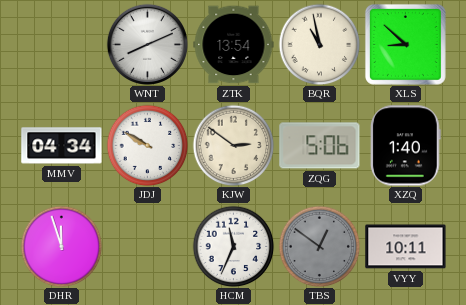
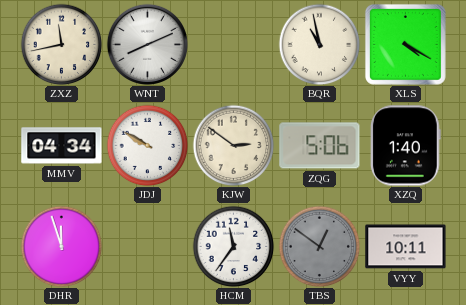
ZXZ: none -> 11:43 (61, 44)
ZTK: 13:54 -> none (234, 45)
XLS: 8:52 -> 4:20 (405, 44)
HCM: 11:34 -> 11:36 (233, 246)
